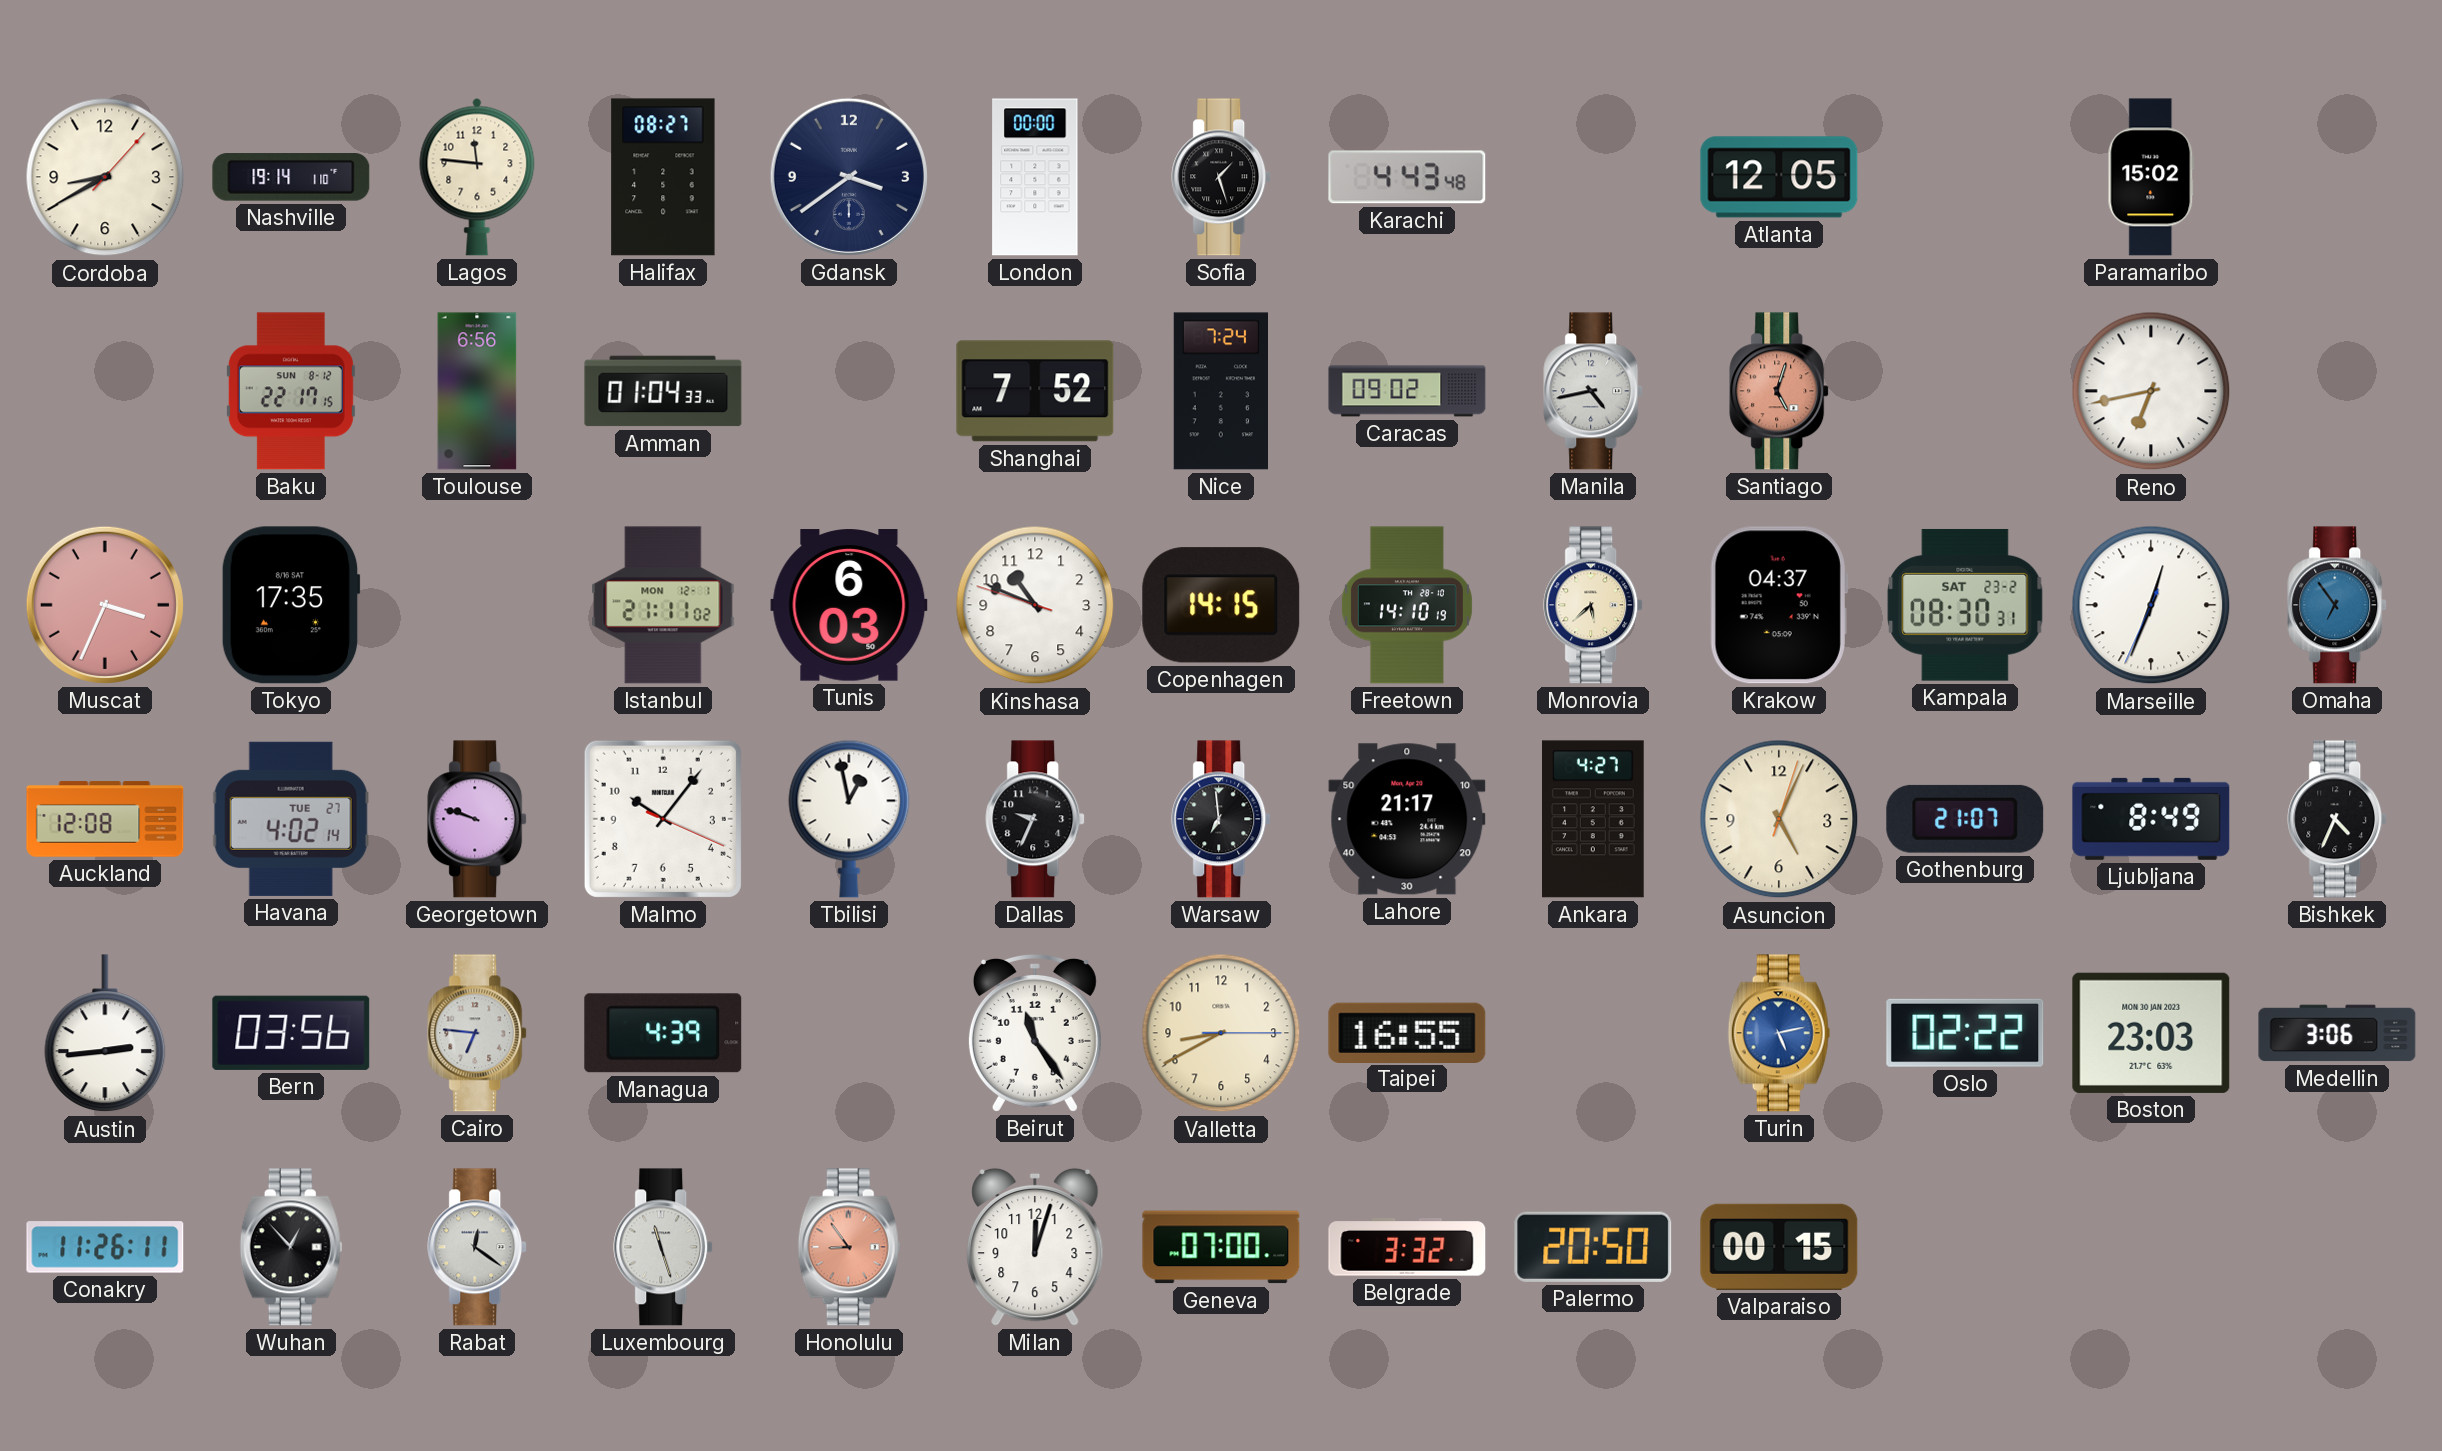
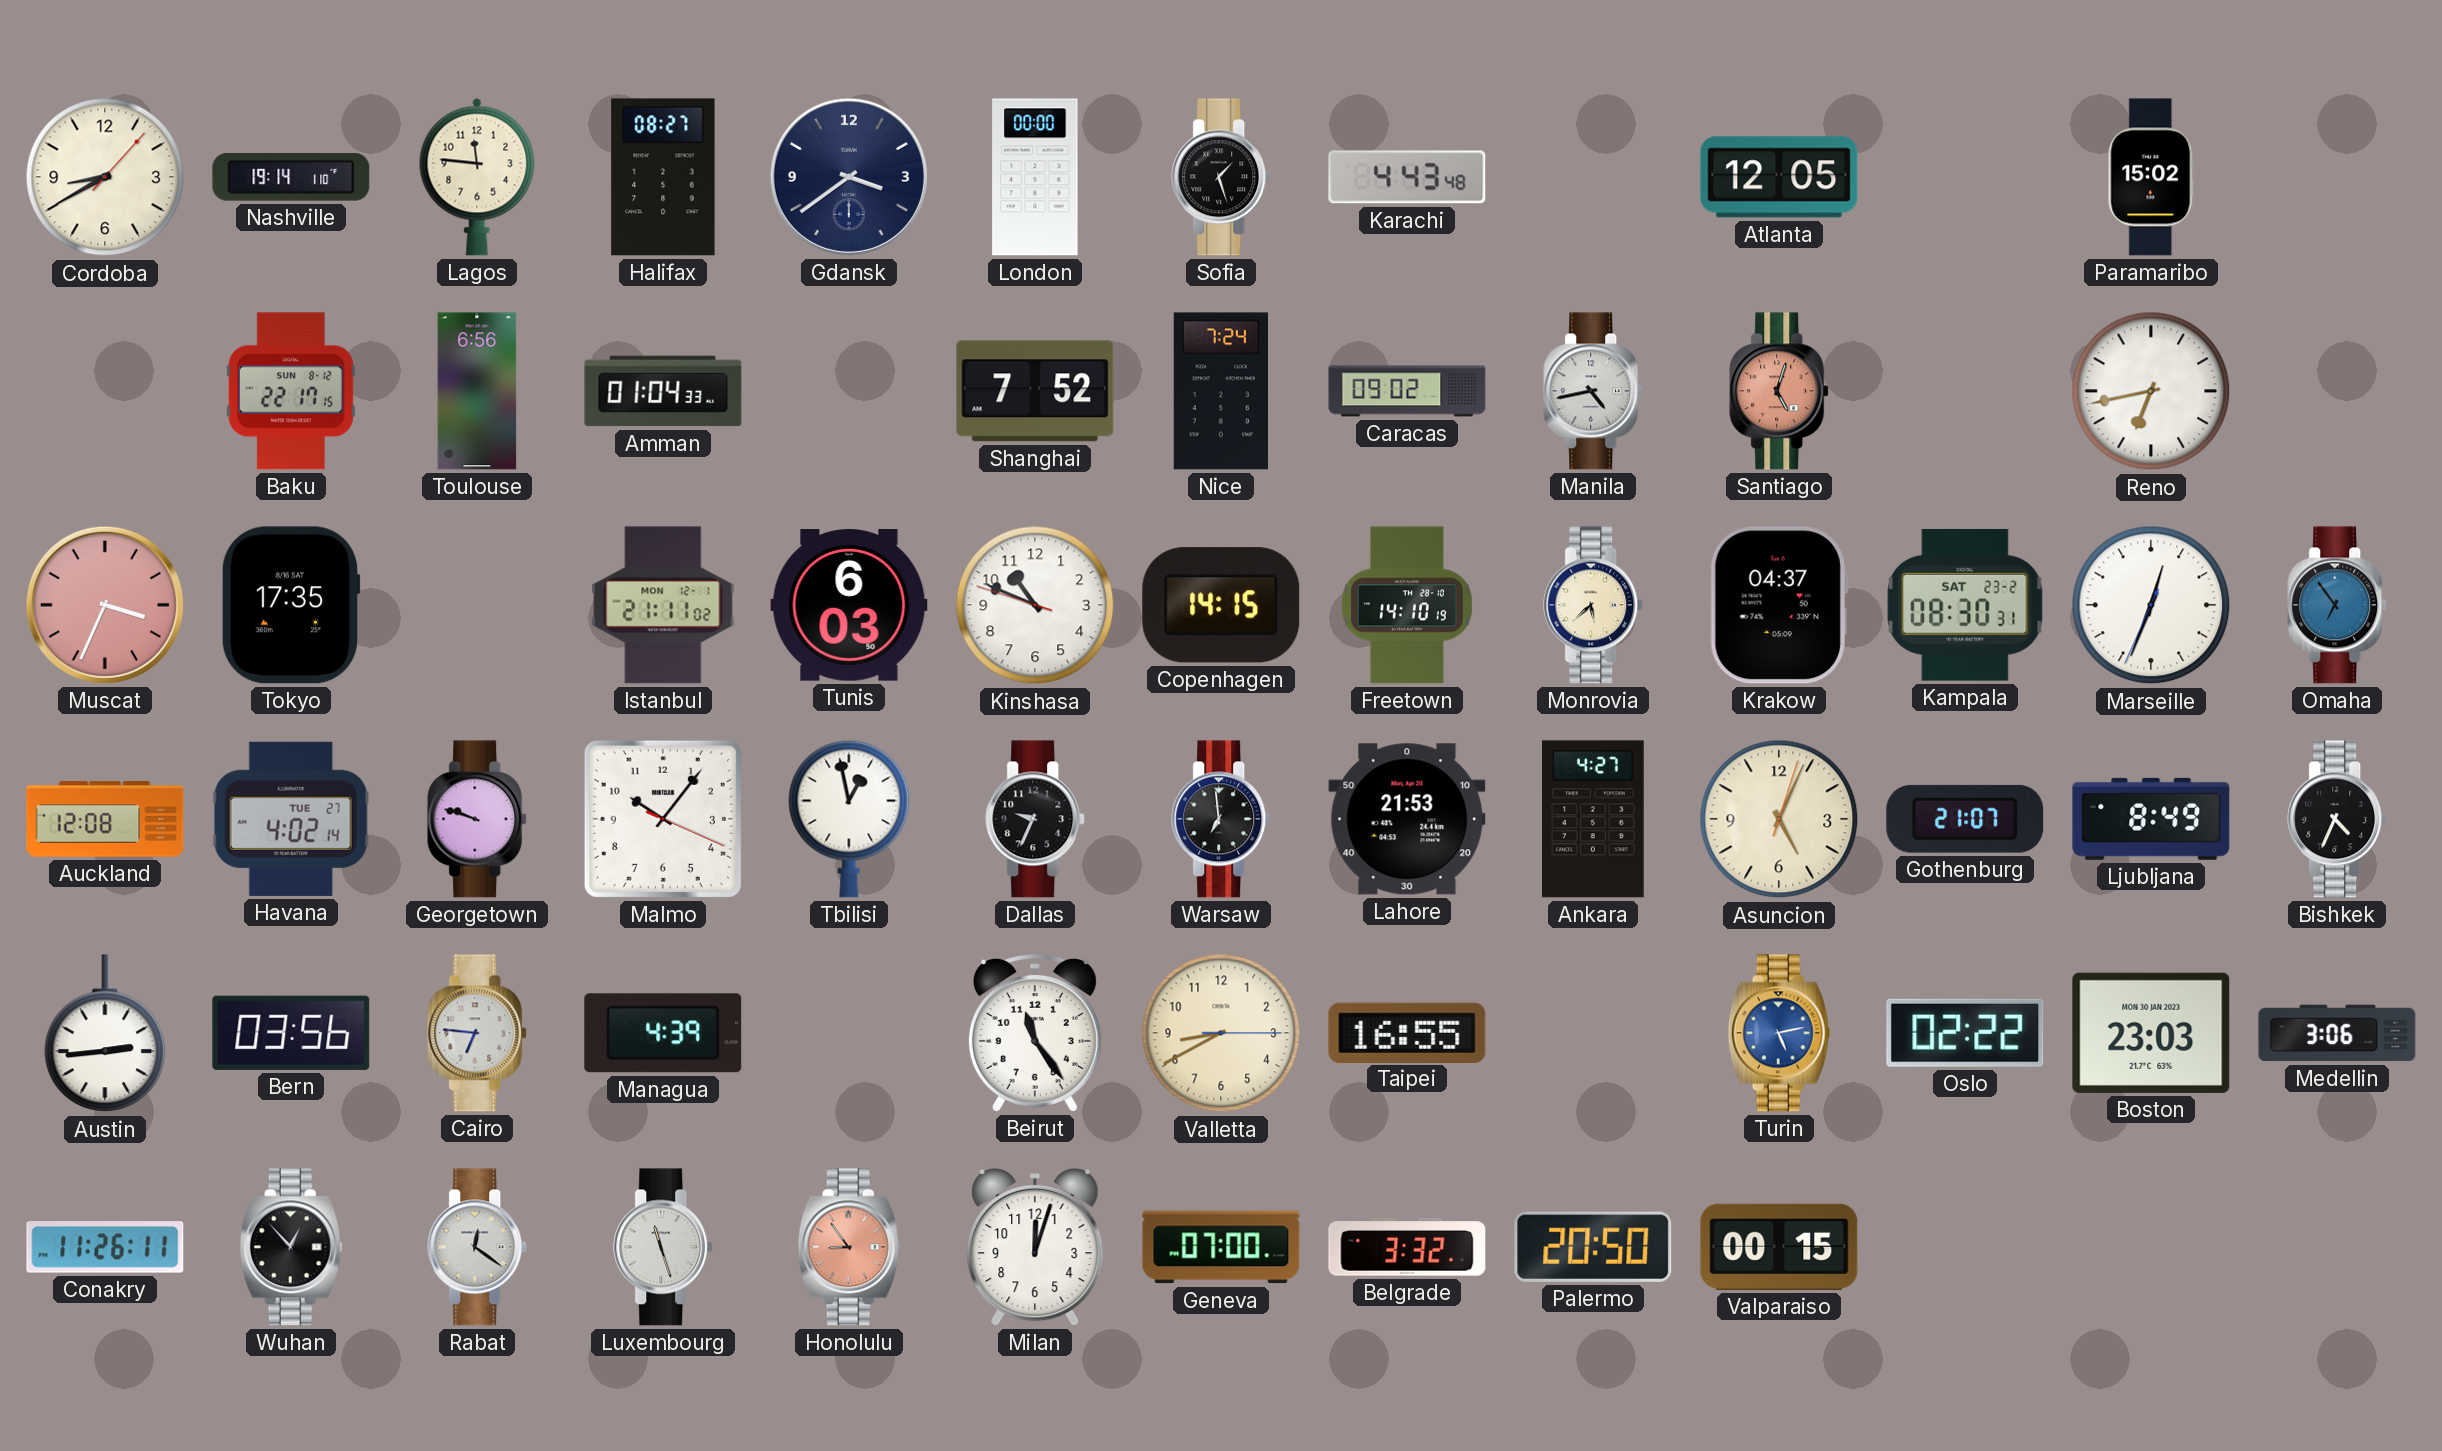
Lahore: 21:17 -> 21:53 (1407, 819)
